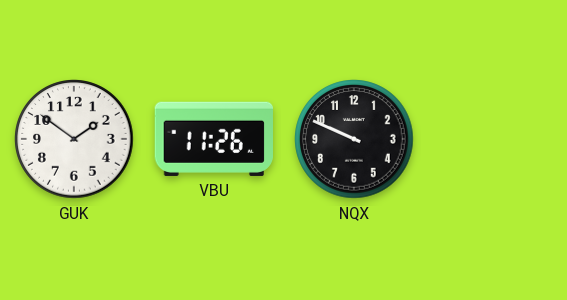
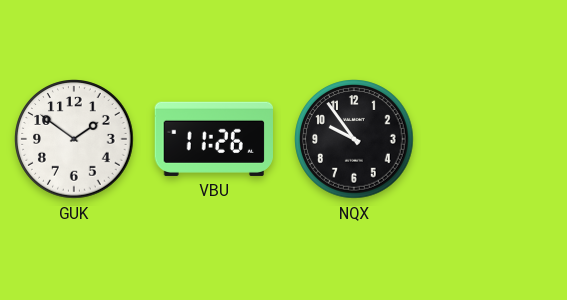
NQX: 9:49 -> 9:54 (354, 139)
